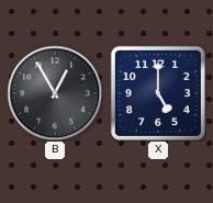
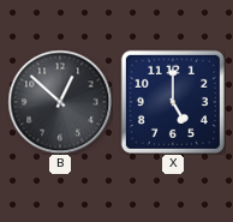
B: 12:55 -> 12:52 (60, 102)
